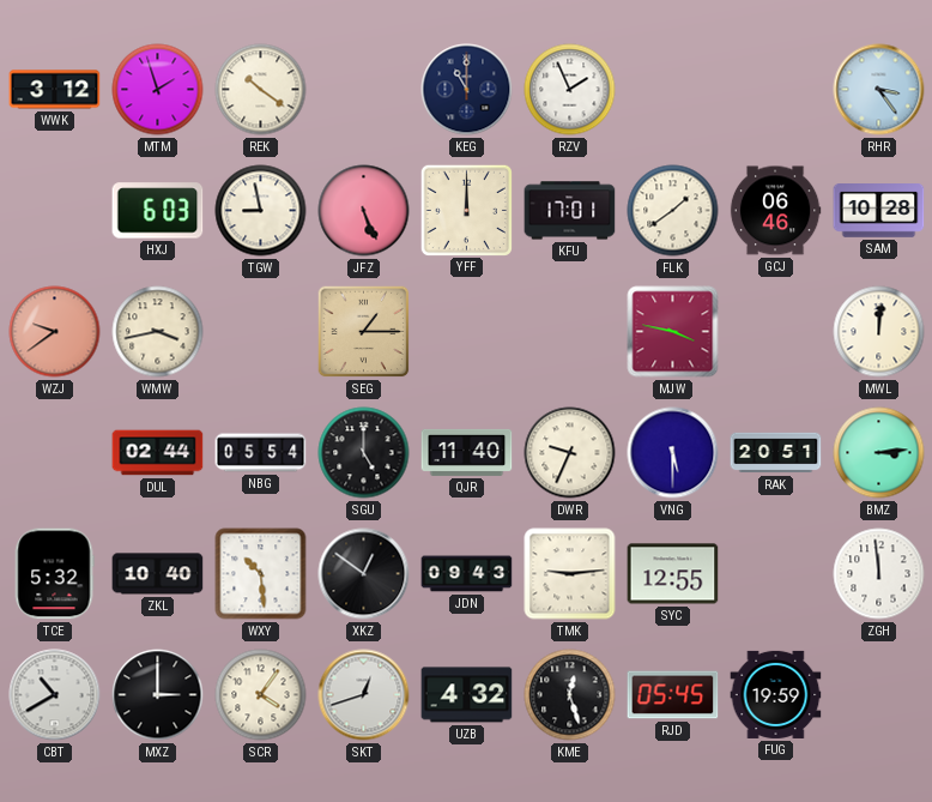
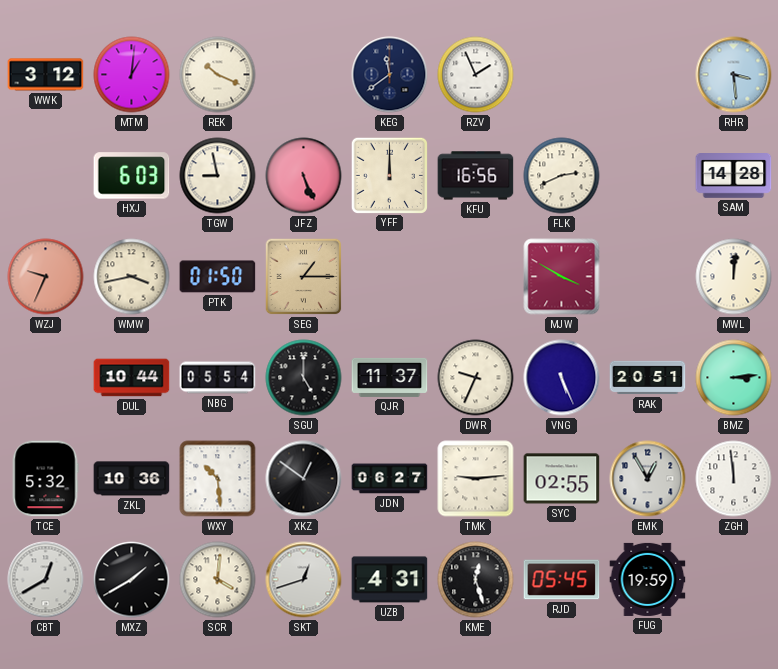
MTM: 1:57 -> 1:01 (132, 75)
REK: 10:21 -> 10:19 (218, 75)
KEG: 11:00 -> 11:39 (390, 75)
RHR: 3:24 -> 3:29 (734, 75)
KFU: 17:01 -> 16:56 (476, 176)
FLK: 1:39 -> 2:41 (562, 176)
GCJ: 06:46 -> none (775, 211)
SAM: 10:28 -> 14:28 (734, 176)
WZJ: 9:39 -> 9:34 (46, 277)
PTK: none -> 01:50 (218, 277)
MJW: 3:47 -> 3:50 (562, 277)
DUL: 02:44 -> 10:44 (132, 378)
QJR: 11:40 -> 11:37 (390, 377)
VNG: 5:30 -> 5:26 (562, 378)
ZKL: 10:40 -> 10:36 (132, 479)
JDN: 09:43 -> 06:27 (390, 479)
SYC: 12:55 -> 02:55 (562, 479)
EMK: none -> 12:55 (648, 479)
CBT: 10:40 -> 12:40 (46, 580)
MXZ: 3:00 -> 1:40 (132, 580)
SCR: 4:06 -> 4:01 (218, 580)
UZB: 4:32 -> 4:31 (390, 580)
